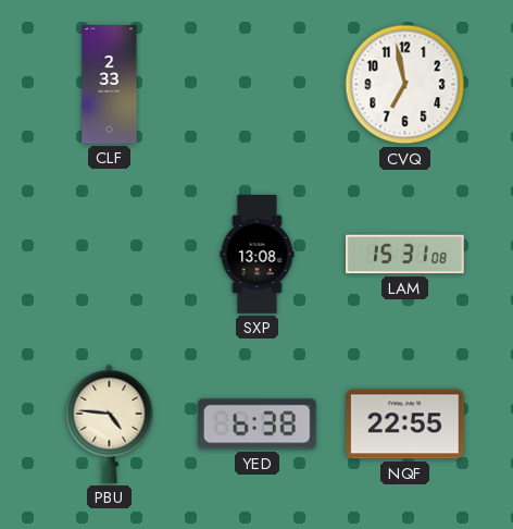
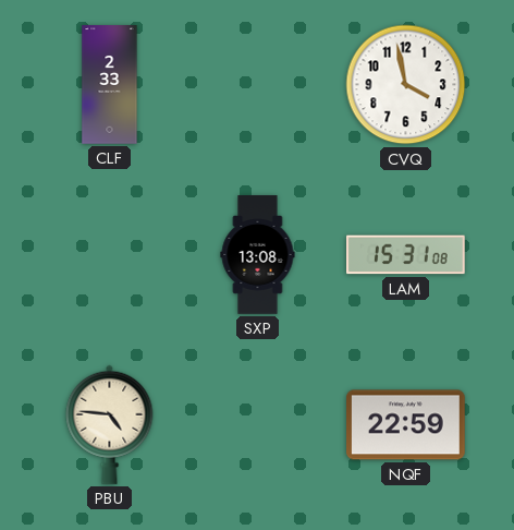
CVQ: 6:58 -> 3:58 (406, 85)
YED: 6:38 -> none (256, 425)
NQF: 22:55 -> 22:59 (406, 425)
